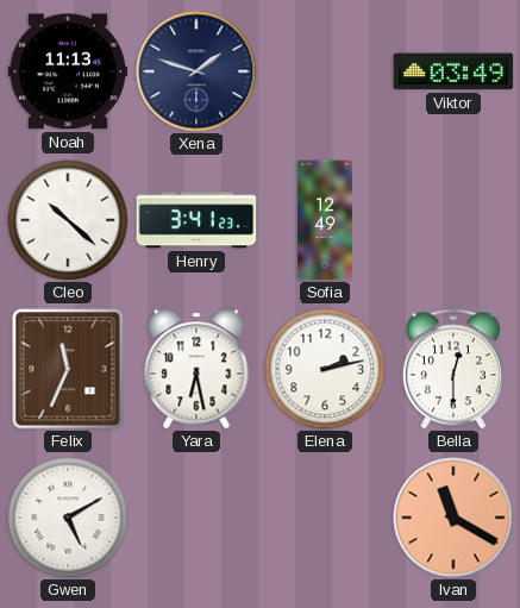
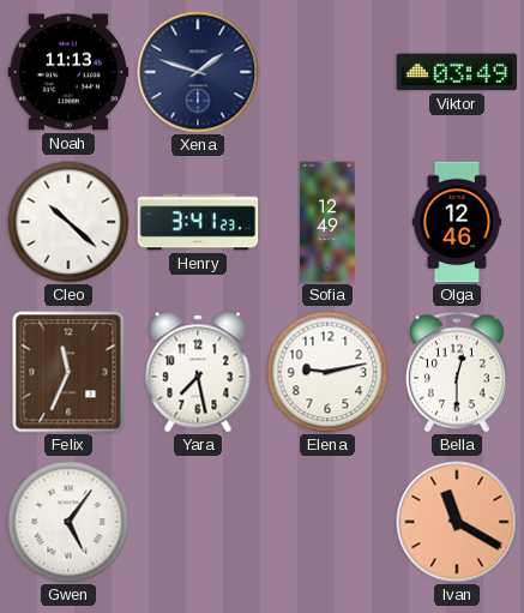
Olga: none -> 12:46 (457, 222)
Yara: 6:28 -> 7:28 (198, 372)
Elena: 2:13 -> 9:13 (327, 372)
Gwen: 5:10 -> 5:06 (68, 522)
